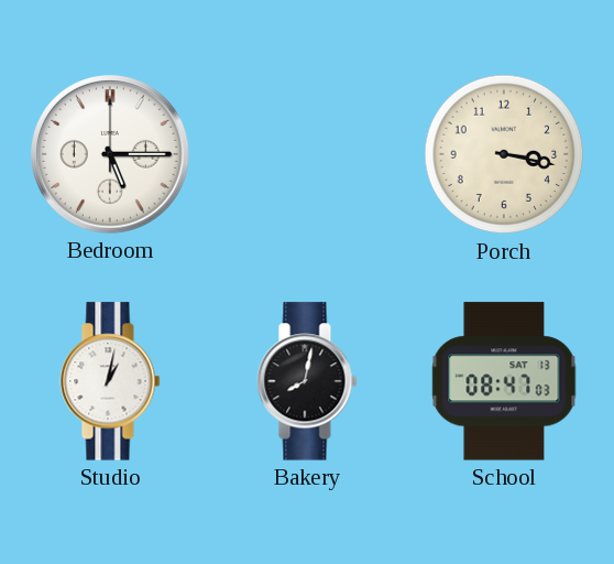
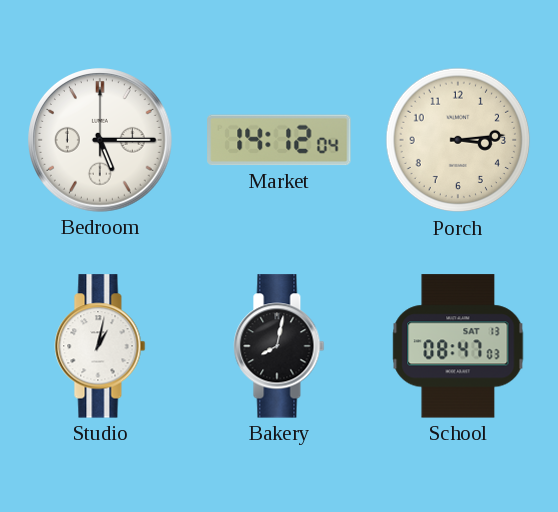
Market: none -> 14:12 (279, 140)
Porch: 3:17 -> 3:14 (458, 140)
